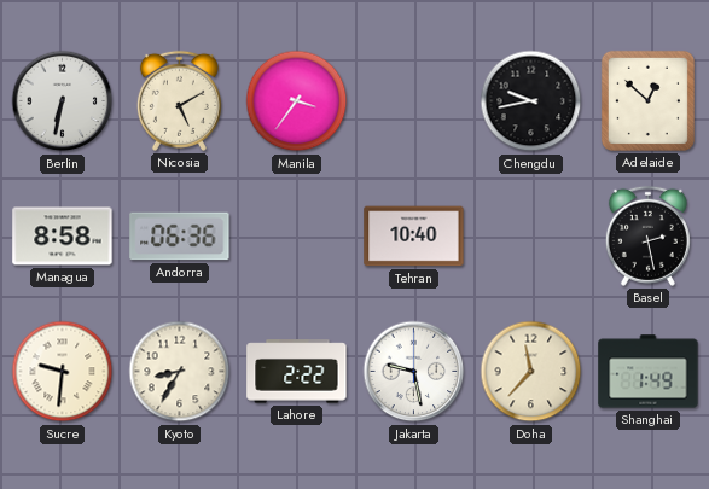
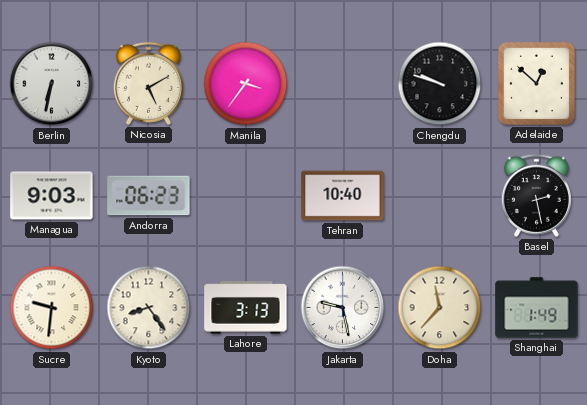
Chengdu: 9:43 -> 9:48 (440, 84)
Managua: 8:58 -> 9:03 (52, 196)
Andorra: 06:36 -> 06:23 (149, 196)
Kyoto: 8:35 -> 8:24 (149, 308)
Lahore: 2:22 -> 3:13 (246, 308)
